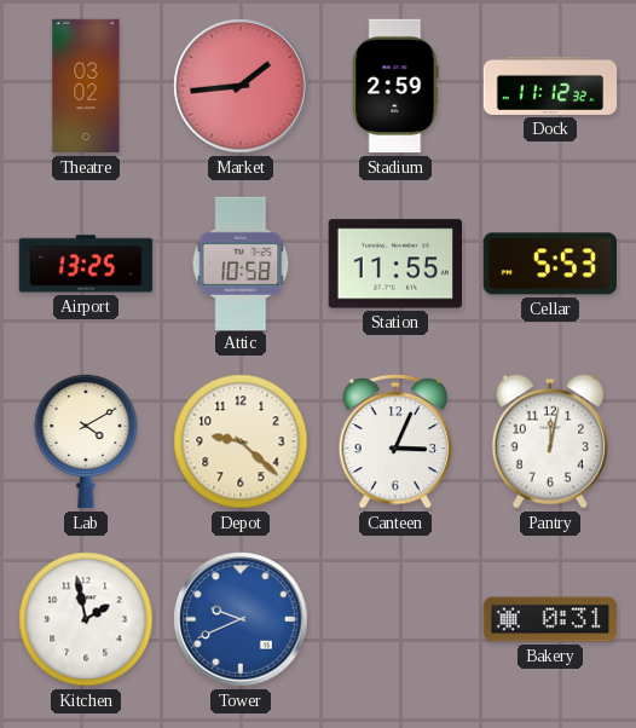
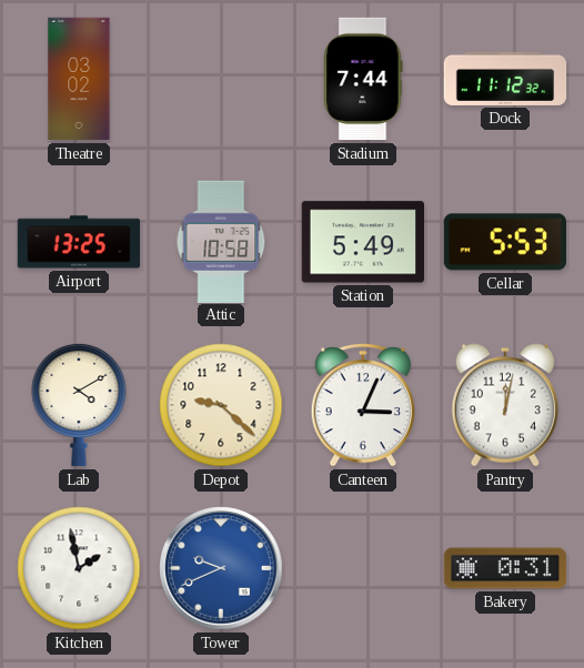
Market: 1:44 -> none (241, 86)
Stadium: 2:59 -> 7:44 (363, 79)
Station: 11:55 -> 5:49 (362, 242)
